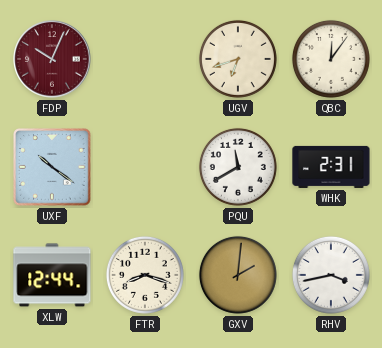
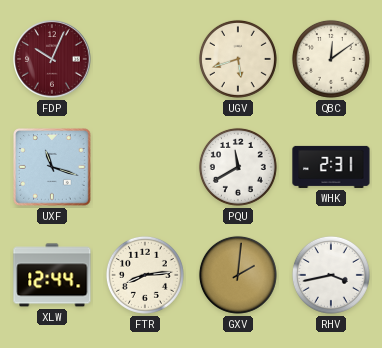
UGV: 6:42 -> 5:42 (238, 59)
QBC: 12:06 -> 12:09 (331, 59)
UXF: 10:21 -> 11:18 (52, 167)
FTR: 8:18 -> 8:14 (145, 275)
